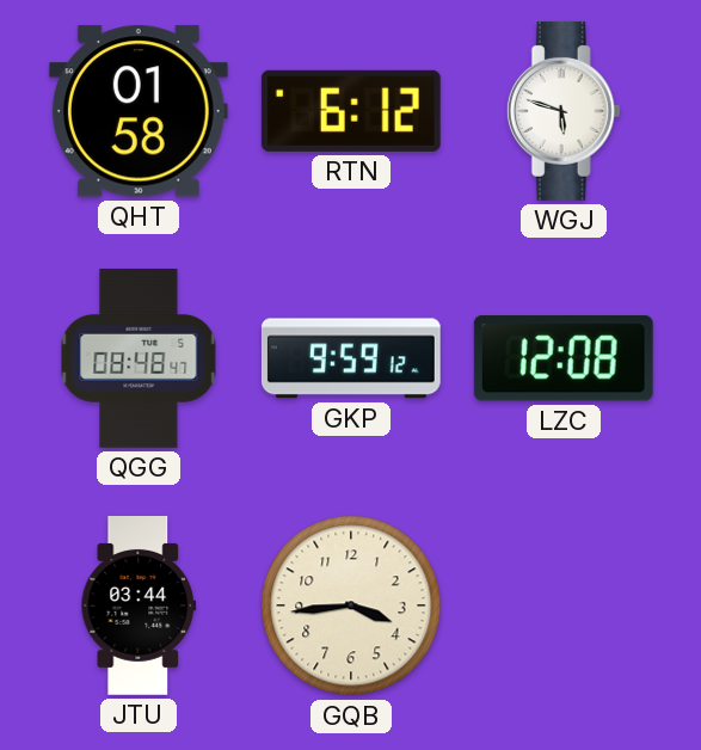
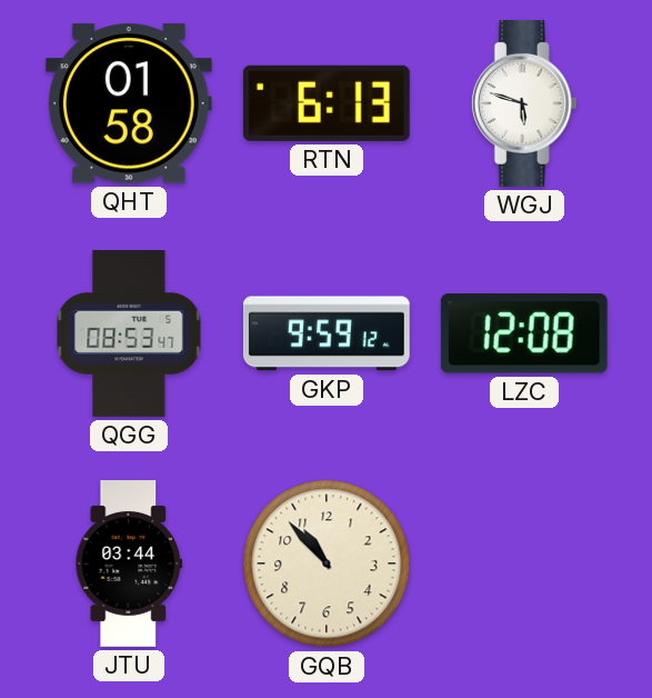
RTN: 6:12 -> 6:13 (327, 103)
QGG: 08:48 -> 08:53 (129, 333)
GQB: 3:44 -> 10:53 (327, 564)
